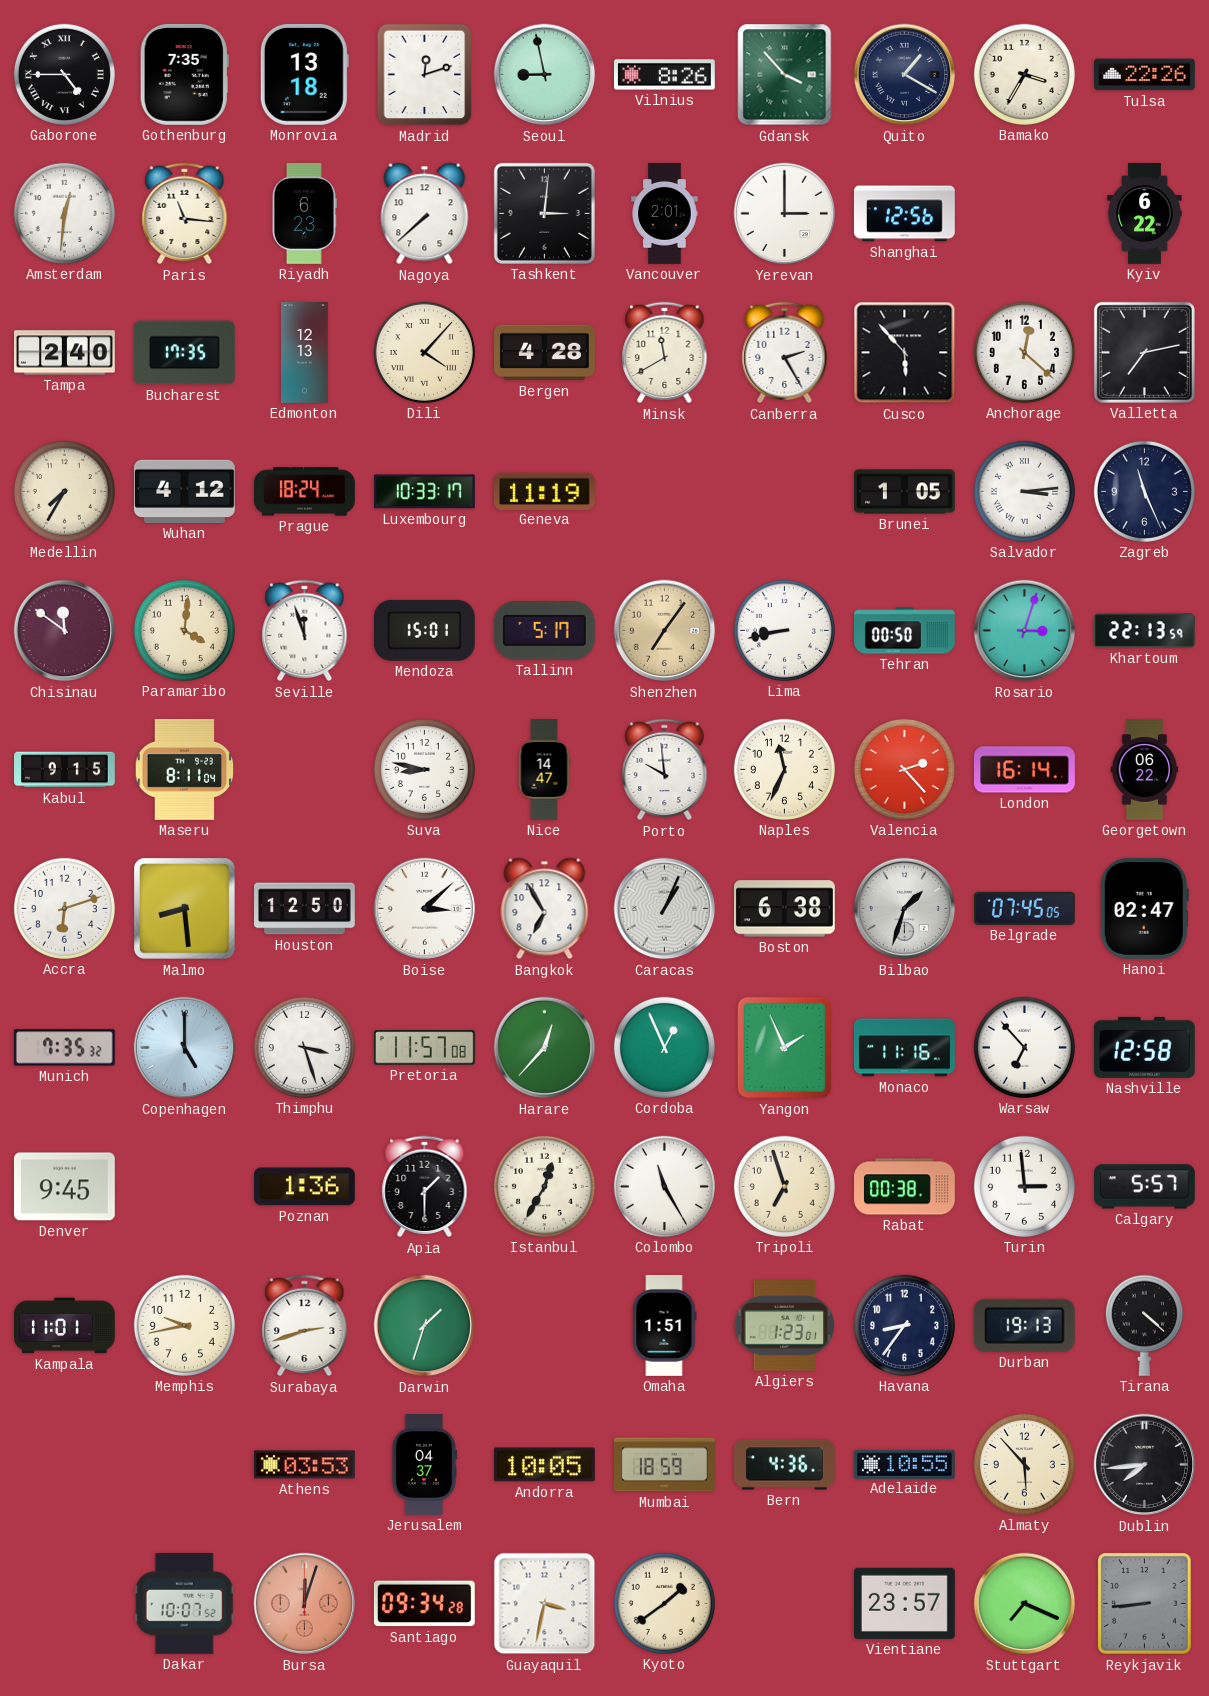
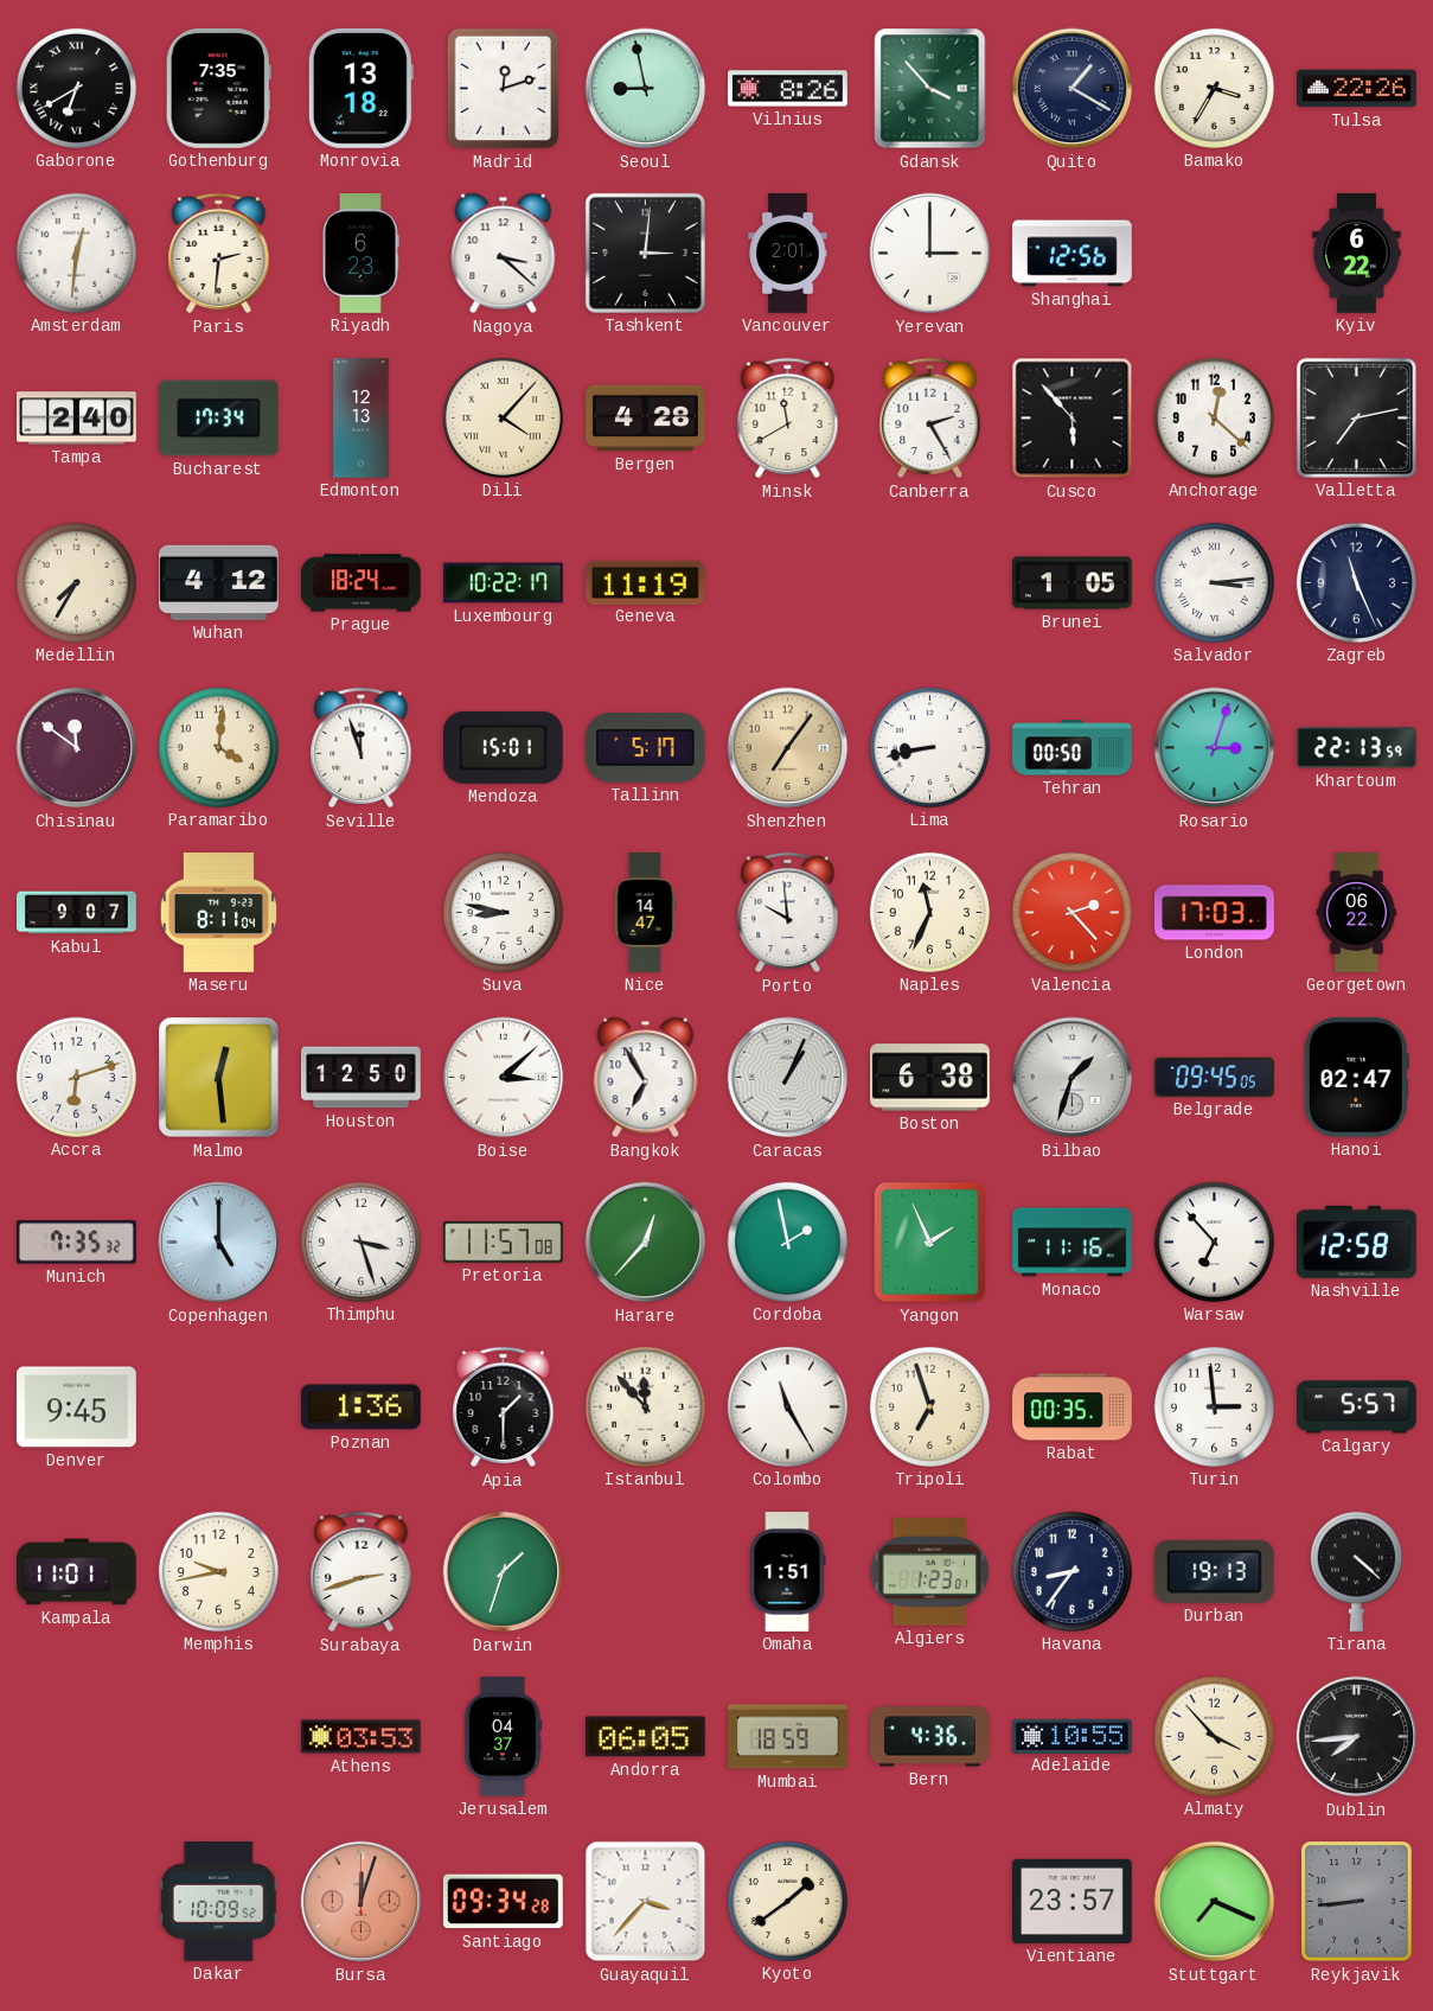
Gaborone: 4:45 -> 6:40 (76, 88)
Paris: 11:16 -> 2:31 (219, 254)
Nagoya: 7:38 -> 3:22 (504, 254)
Bucharest: 17:35 -> 17:34 (218, 419)
Luxembourg: 10:33 -> 10:22 (504, 583)
Kabul: 9:15 -> 9:07 (77, 913)
London: 16:14 -> 17:03 (1215, 913)
Malmo: 8:29 -> 12:29 (219, 1078)
Belgrade: 07:45 -> 09:45 (1214, 1077)
Cordoba: 12:56 -> 1:58 (787, 1241)
Istanbul: 12:35 -> 11:53 (645, 1406)
Rabat: 00:38 -> 00:35 (1073, 1407)
Andorra: 10:05 -> 06:05 (645, 1737)
Almaty: 5:53 -> 3:53 (1214, 1736)
Dakar: 10:07 -> 10:09 (218, 1901)
Guayaquil: 3:32 -> 3:37 (646, 1902)
